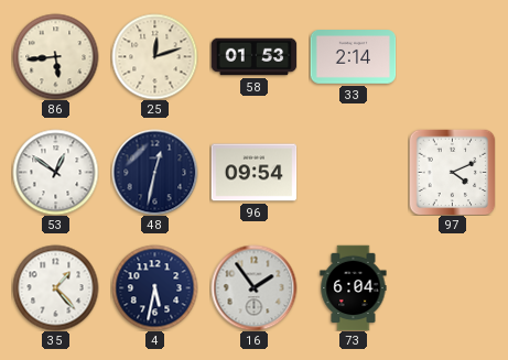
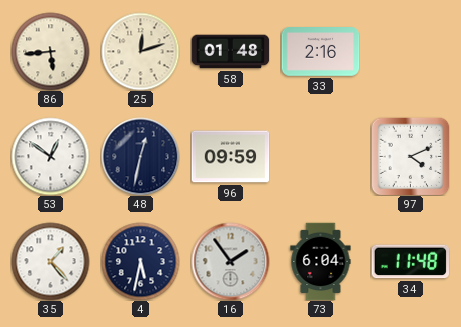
58: 01:53 -> 01:48 (230, 52)
33: 2:14 -> 2:16 (320, 52)
96: 09:54 -> 09:59 (230, 157)
34: none -> 11:48 (410, 262)
